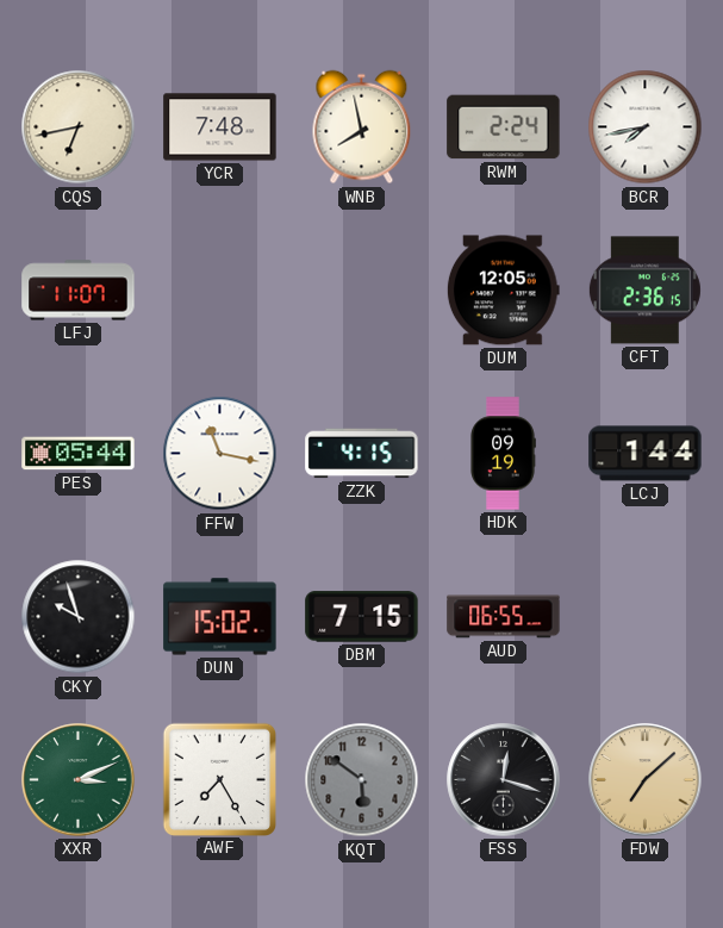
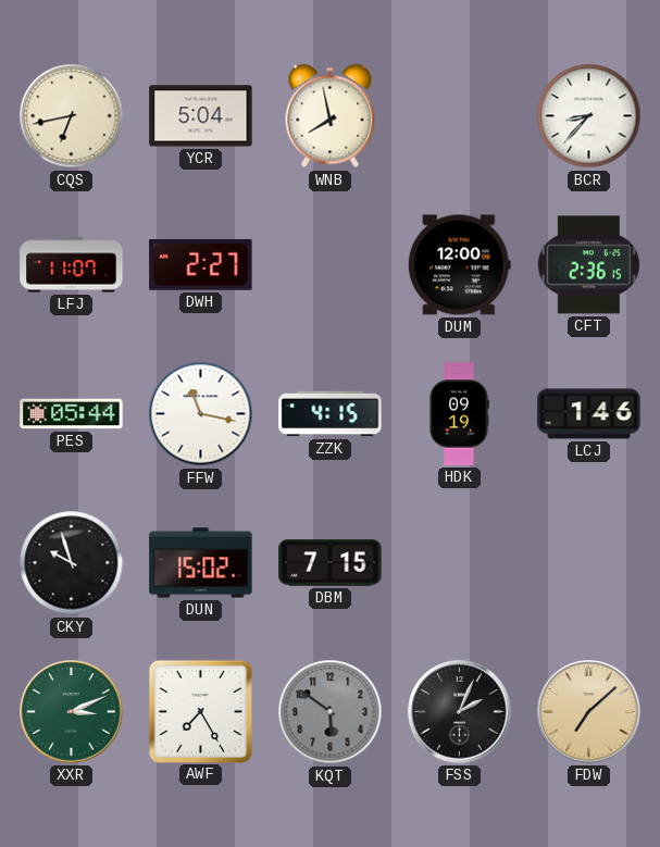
YCR: 7:48 -> 5:04 (201, 116)
RWM: 2:24 -> none (504, 127)
BCR: 7:43 -> 8:37 (589, 116)
DWH: none -> 2:27 (201, 264)
DUM: 12:05 -> 12:00 (459, 265)
LCJ: 1:44 -> 1:46 (589, 414)
AUD: 06:55 -> none (504, 617)
FSS: 12:18 -> 2:04 (460, 712)
